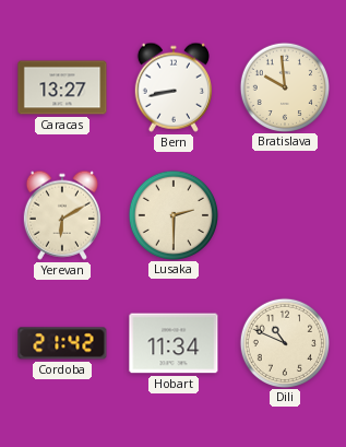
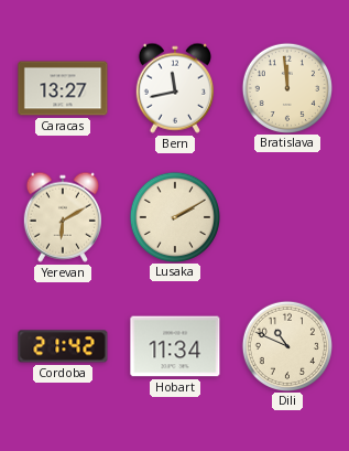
Bern: 8:43 -> 11:43 (175, 88)
Bratislava: 9:59 -> 11:59 (286, 87)
Lusaka: 2:30 -> 2:10 (174, 216)
